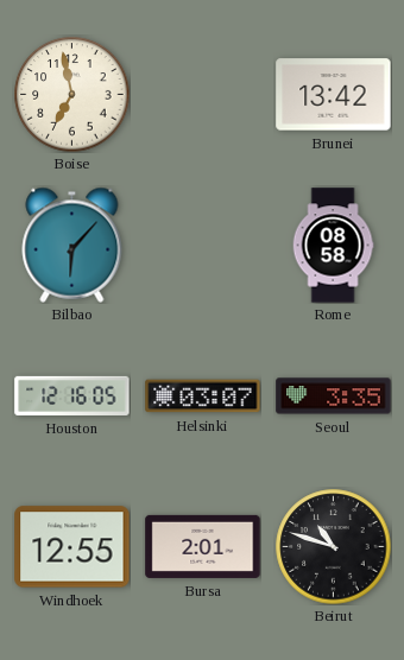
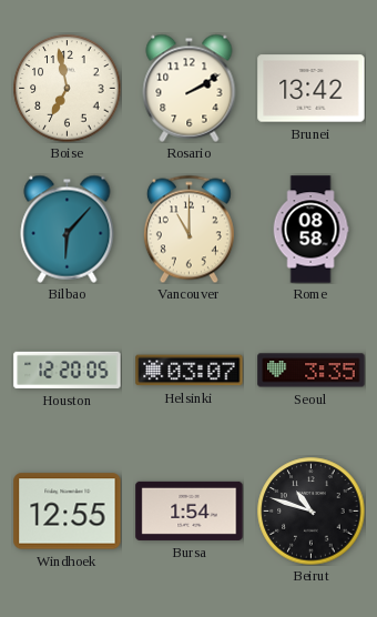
Rosario: none -> 2:10 (190, 88)
Vancouver: none -> 11:00 (188, 229)
Houston: 12:16 -> 12:20 (68, 370)
Bursa: 2:01 -> 1:54 (190, 510)
